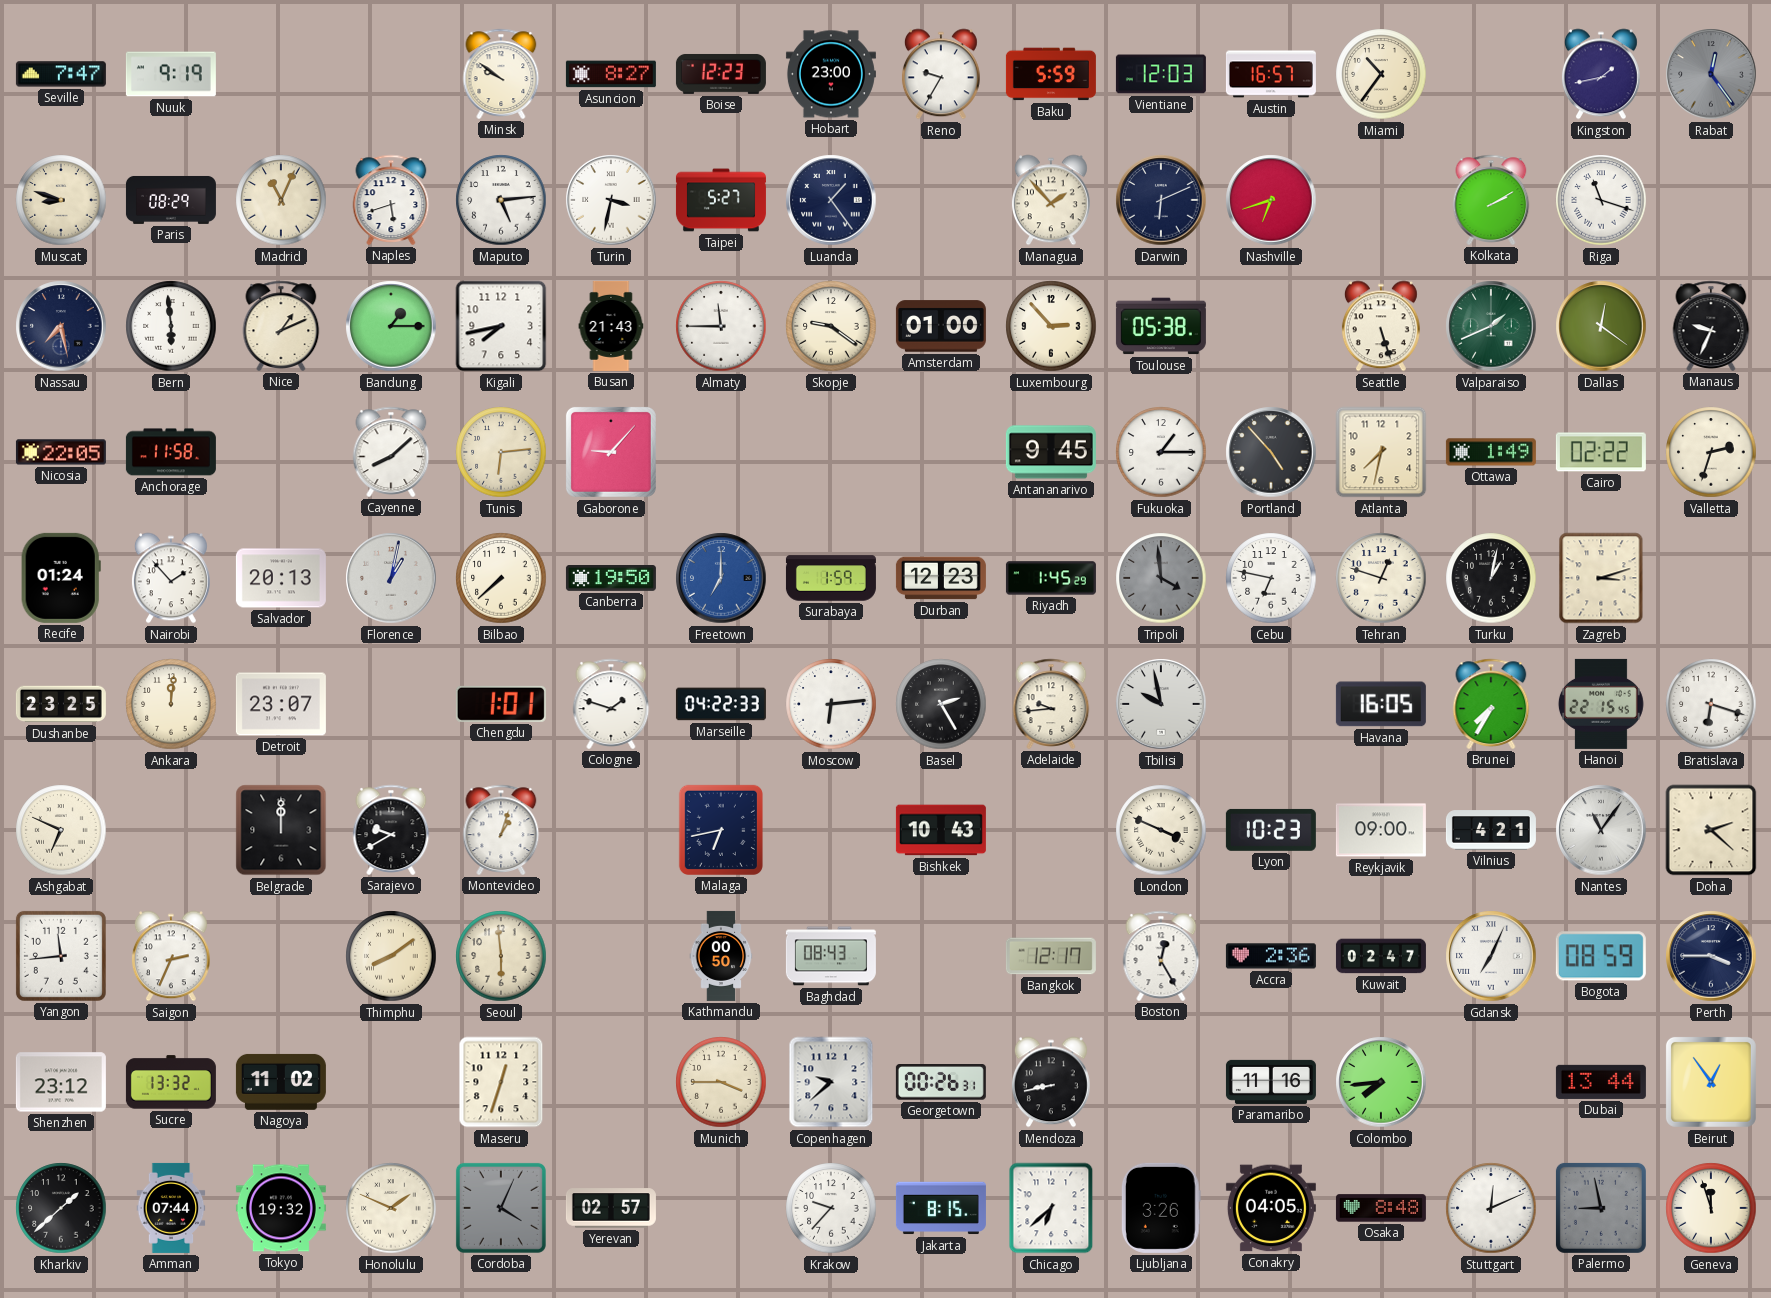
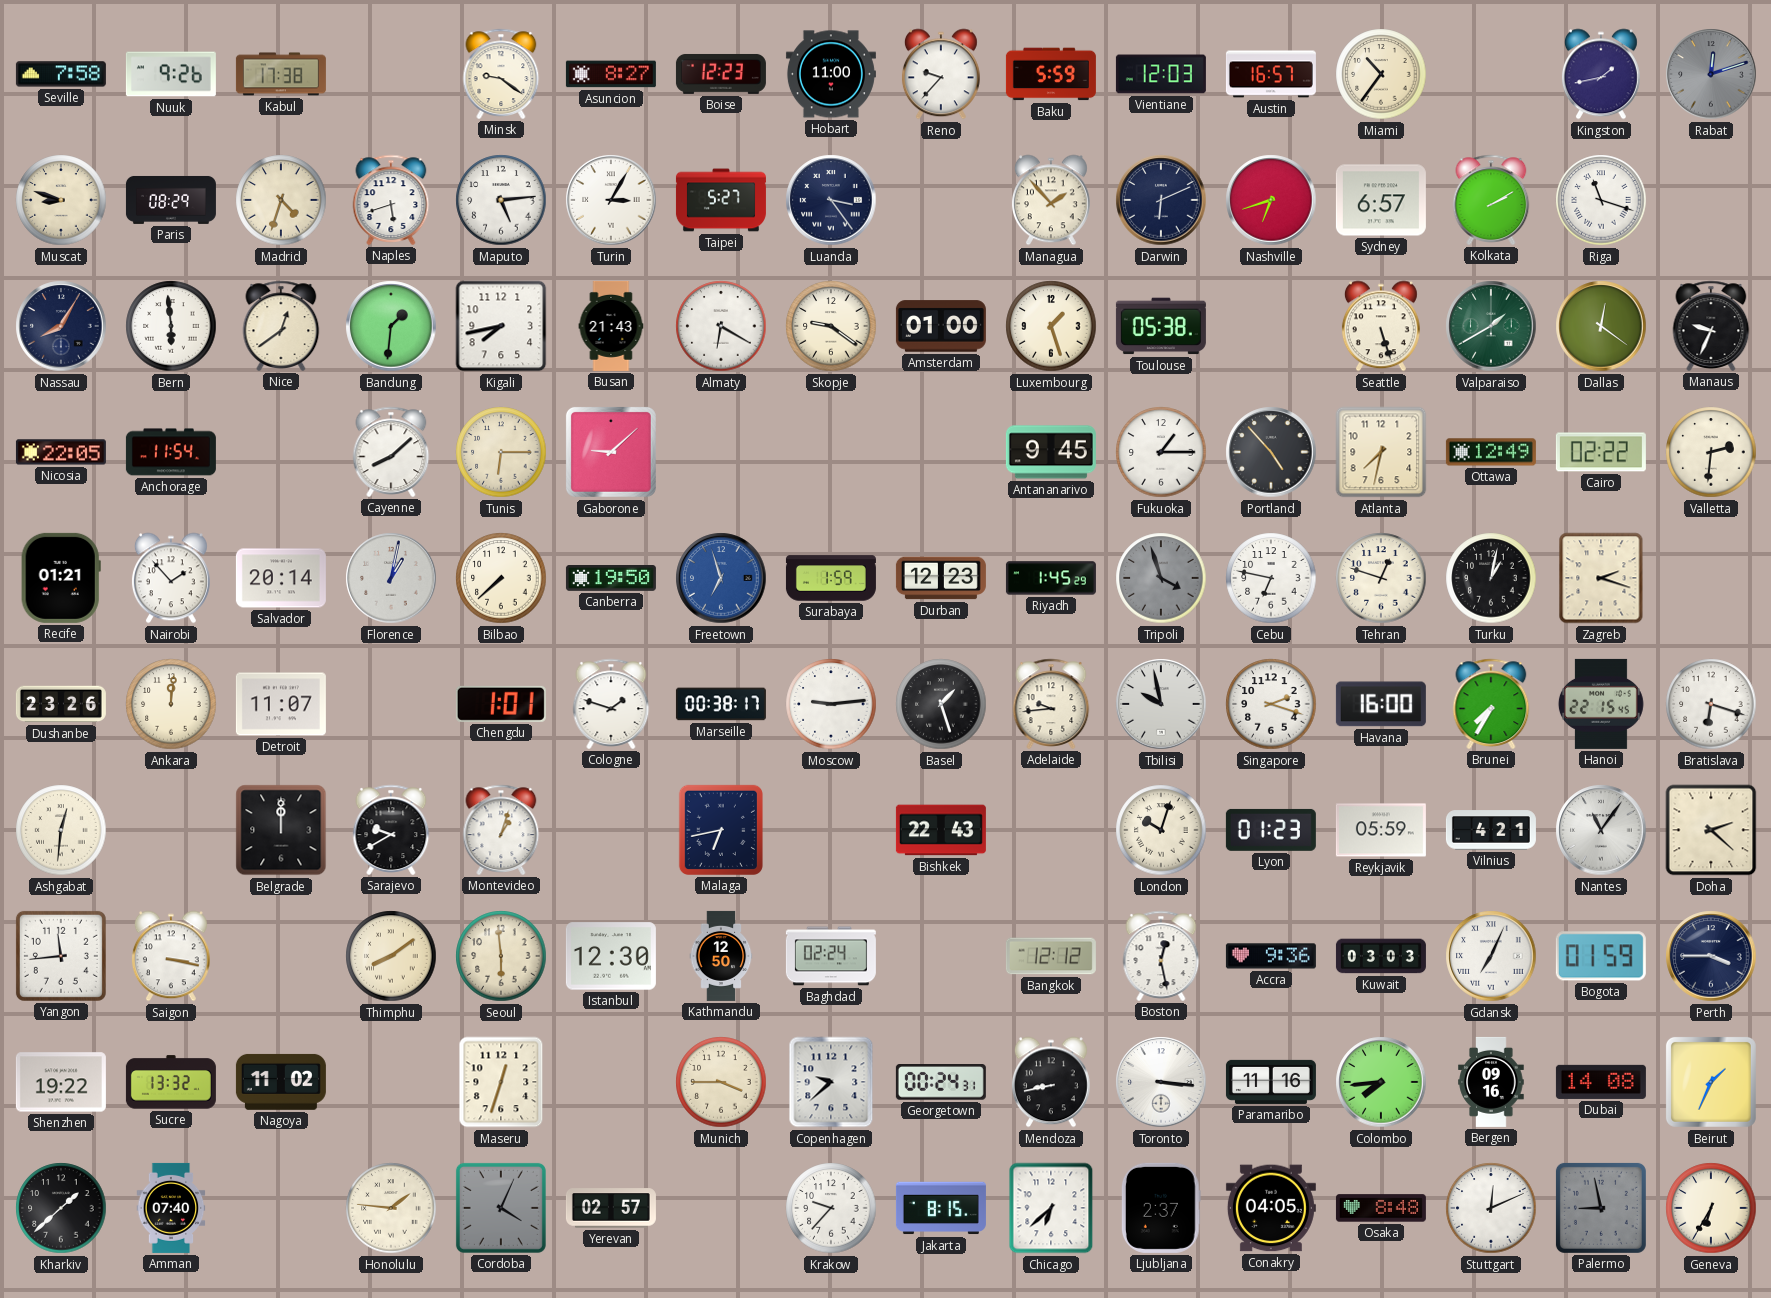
Seville: 7:47 -> 7:58 (61, 74)
Nuuk: 9:19 -> 9:26 (171, 74)
Kabul: none -> 17:38 (281, 74)
Minsk: 9:51 -> 9:21 (501, 74)
Hobart: 23:00 -> 11:00 (831, 74)
Reno: 9:35 -> 9:37 (941, 74)
Rabat: 12:24 -> 12:12 (1711, 74)
Madrid: 11:04 -> 4:33 (281, 200)
Turin: 3:32 -> 3:05 (611, 200)
Luanda: 1:24 -> 3:24 (831, 200)
Sydney: none -> 6:57 (1381, 200)
Nassau: 7:28 -> 8:05 (61, 326)
Nice: 1:11 -> 12:39 (281, 326)
Bandung: 1:15 -> 1:31 (391, 326)
Almaty: 11:45 -> 6:20 (721, 326)
Luxembourg: 2:53 -> 1:27 (1051, 326)
Valparaiso: 1:41 -> 1:40 (1491, 326)
Anchorage: 11:58 -> 11:54 (171, 452)
Tunis: 6:14 -> 6:15 (501, 452)
Gaborone: 9:07 -> 9:08 (611, 452)
Ottawa: 1:49 -> 12:49 (1491, 452)
Valletta: 2:33 -> 2:31 (1711, 452)
Recife: 01:24 -> 01:21 (61, 578)
Salvador: 20:13 -> 20:14 (281, 578)
Freetown: 7:00 -> 6:57 (721, 578)
Tripoli: 3:59 -> 3:57 (1161, 578)
Zagreb: 3:12 -> 2:18 (1601, 578)
Dushanbe: 23:25 -> 23:26 (61, 704)
Detroit: 23:07 -> 11:07 (281, 704)
Marseille: 04:22 -> 00:38 (721, 704)
Moscow: 6:14 -> 9:14 (831, 704)
Basel: 2:25 -> 1:27 (941, 704)
Singapore: none -> 2:18 (1271, 704)
Havana: 16:05 -> 16:00 (1381, 704)
Ashgabat: 6:49 -> 12:31 (61, 830)
Bishkek: 10:43 -> 22:43 (941, 830)
London: 3:49 -> 10:03 (1161, 830)
Lyon: 10:23 -> 01:23 (1271, 830)
Reykjavik: 09:00 -> 05:59 (1381, 830)
Saigon: 2:34 -> 3:17 (171, 956)
Istanbul: none -> 12:30 (611, 956)
Kathmandu: 00:50 -> 12:50 (721, 956)
Baghdad: 08:43 -> 02:24 (831, 956)
Bangkok: 12:17 -> 12:12 (1051, 956)
Boston: 12:25 -> 12:28 (1161, 956)
Accra: 2:36 -> 9:36 (1271, 956)
Kuwait: 02:47 -> 03:03 (1381, 956)
Bogota: 08:59 -> 01:59 (1601, 956)
Shenzhen: 23:12 -> 19:22 (61, 1082)
Georgetown: 00:26 -> 00:24 (941, 1083)
Toronto: none -> 3:16 (1161, 1082)
Bergen: none -> 09:16 (1491, 1082)
Dubai: 13:44 -> 14:08 (1601, 1082)
Beirut: 12:54 -> 1:34 (1711, 1082)
Amman: 07:44 -> 07:40 (171, 1208)
Tokyo: 19:32 -> none (281, 1208)
Honolulu: 1:49 -> 1:46 (391, 1208)
Ljubljana: 3:26 -> 2:37 (1161, 1208)
Geneva: 11:57 -> 6:35 (1711, 1208)
